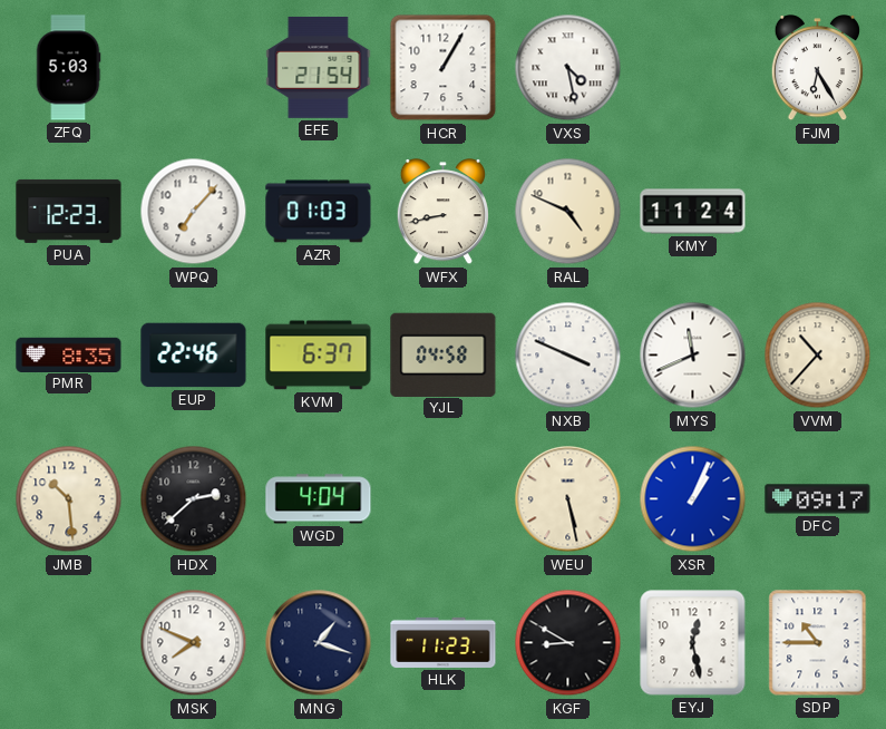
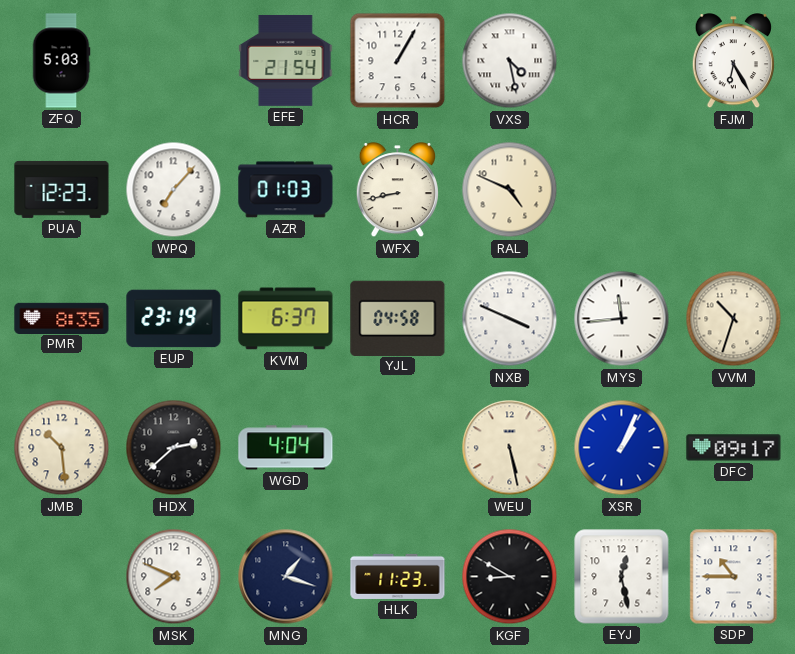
KMY: 11:24 -> none (693, 212)
EUP: 22:46 -> 23:19 (174, 319)
MYS: 11:41 -> 11:44 (622, 319)
VVM: 10:37 -> 10:33 (734, 319)
